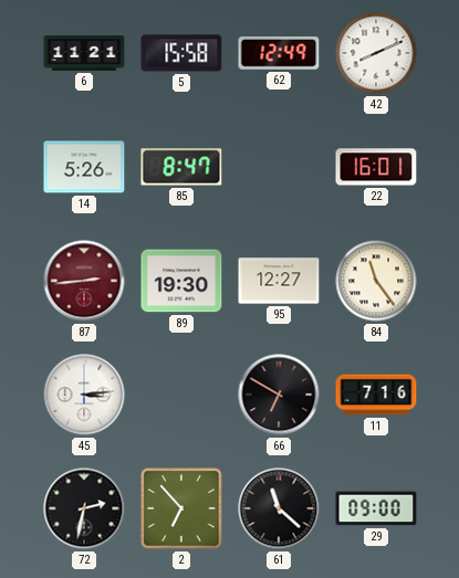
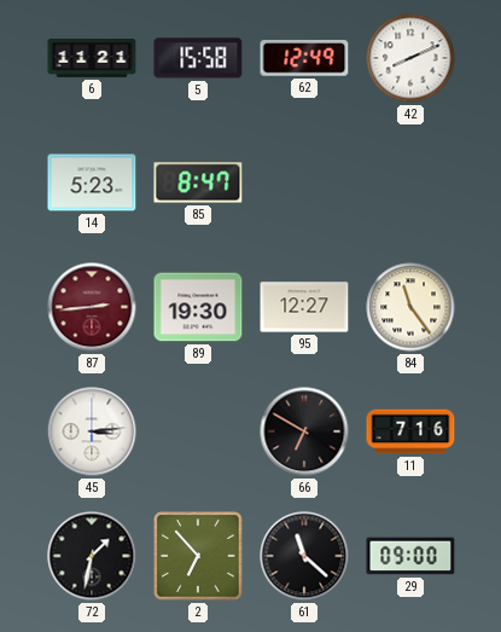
14: 5:26 -> 5:23 (92, 182)
22: 16:01 -> none (376, 167)
72: 2:32 -> 1:32 (92, 556)
